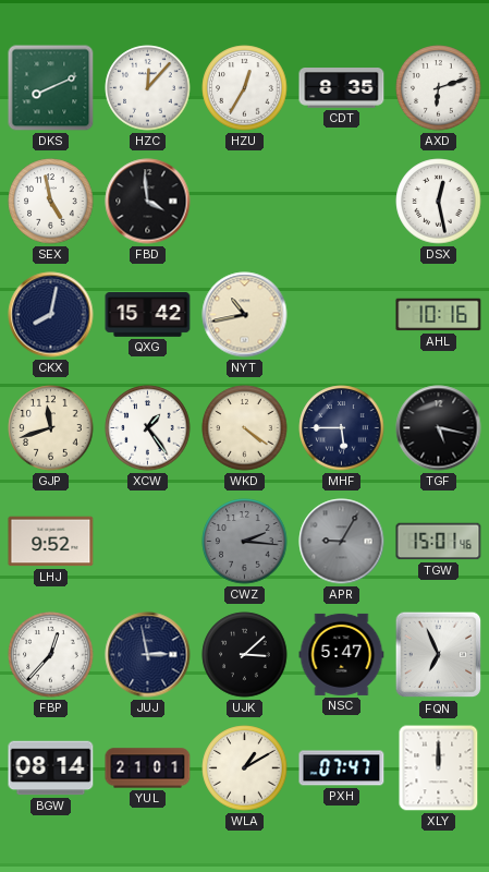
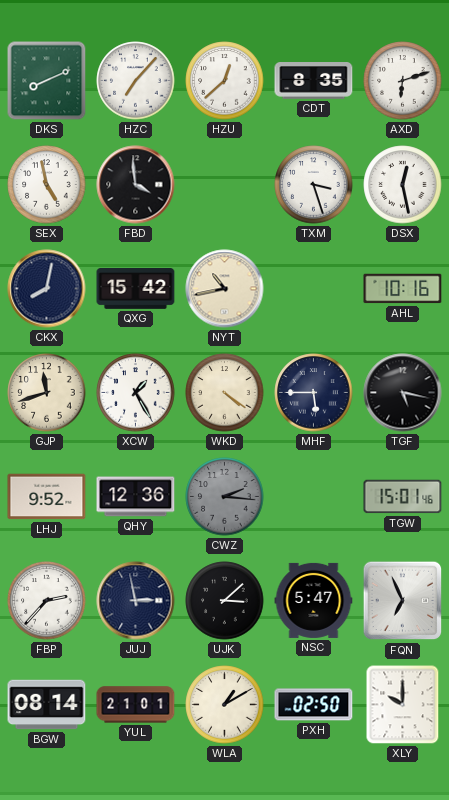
HZC: 12:07 -> 7:07 (136, 81)
HZU: 12:35 -> 12:38 (225, 81)
TXM: none -> 3:27 (314, 185)
XCW: 1:24 -> 1:25 (136, 393)
QHY: none -> 12:36 (136, 497)
APR: 9:05 -> none (342, 542)
FBP: 12:37 -> 2:37 (47, 601)
PXH: 07:47 -> 02:50 (314, 705)
XLY: 12:00 -> 10:00 (403, 705)
